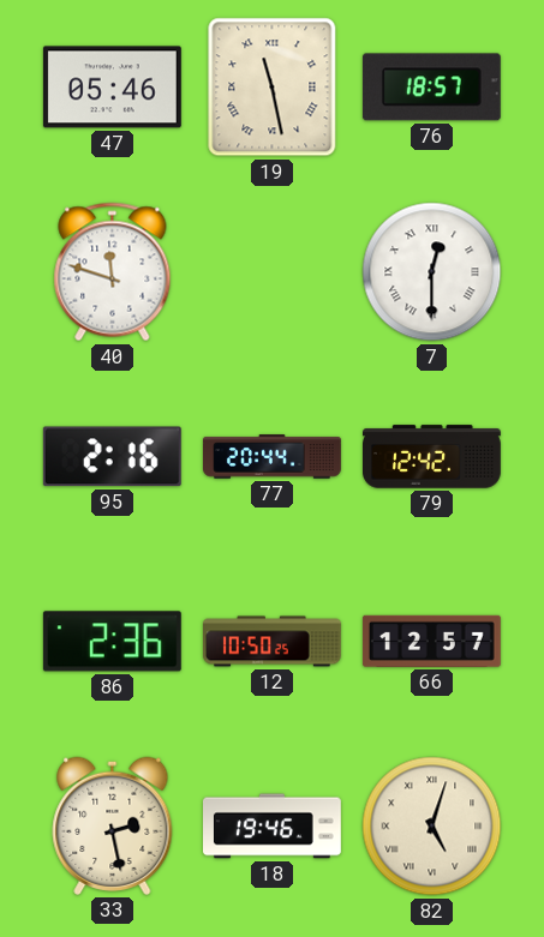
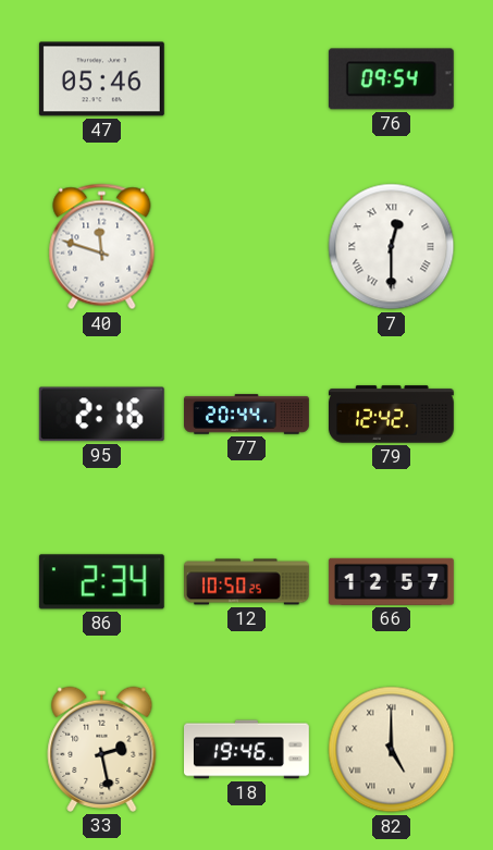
19: 11:28 -> none (273, 88)
76: 18:57 -> 09:54 (391, 79)
86: 2:36 -> 2:34 (101, 582)
82: 5:03 -> 5:00 (392, 750)
